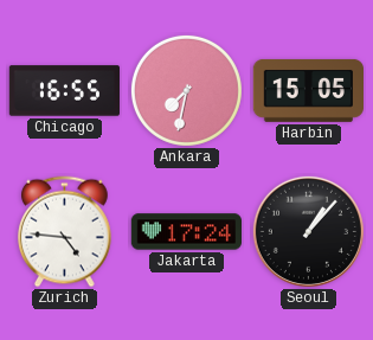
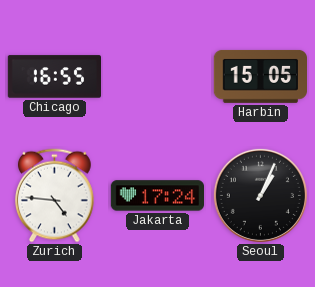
Ankara: 7:32 -> none (186, 90)
Seoul: 1:07 -> 1:04 (260, 195)
